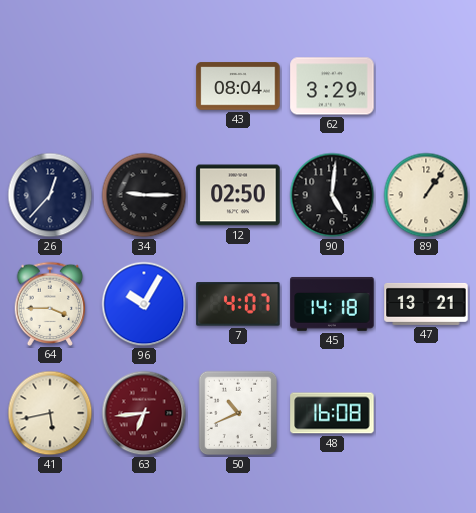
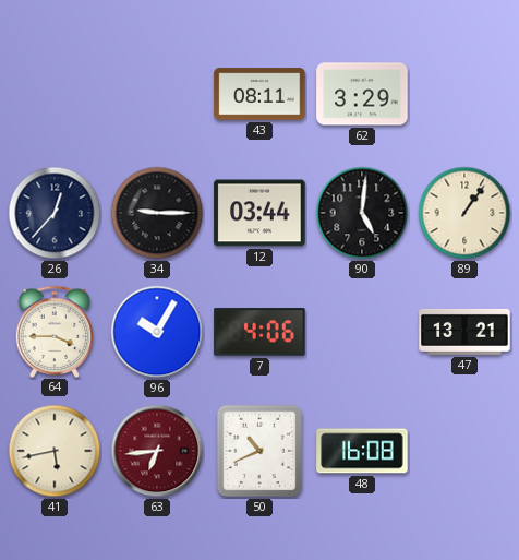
43: 08:04 -> 08:11 (259, 94)
12: 02:50 -> 03:44 (259, 213)
7: 4:07 -> 4:06 (259, 332)
45: 14:18 -> none (332, 304)
